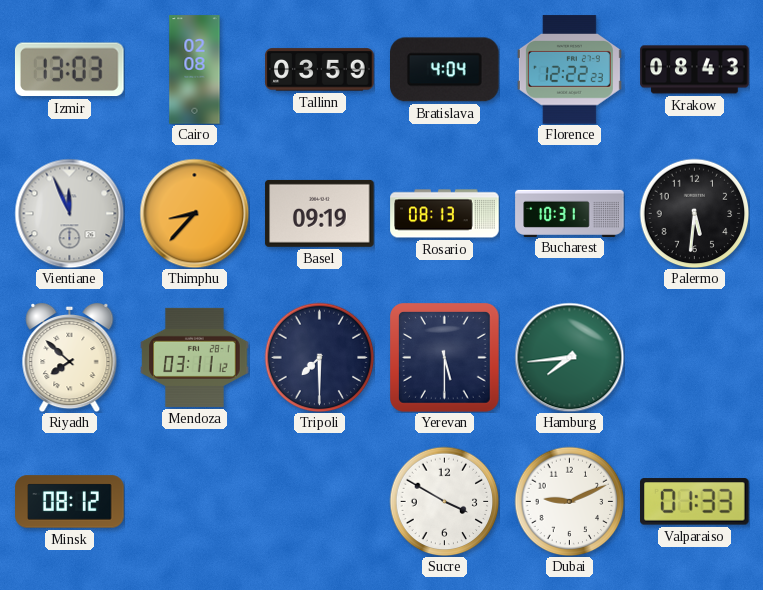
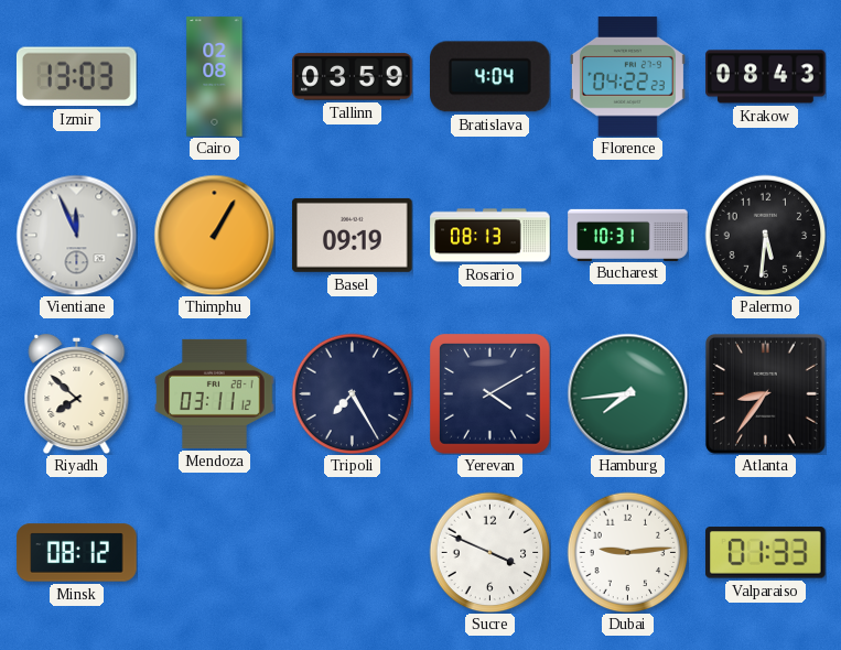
Florence: 12:22 -> 04:22 (627, 77)
Thimphu: 8:37 -> 1:05 (214, 235)
Tripoli: 7:30 -> 7:25 (352, 393)
Yerevan: 5:30 -> 4:10 (490, 394)
Atlanta: none -> 8:36 (765, 393)
Sucre: 3:50 -> 3:49 (489, 552)
Dubai: 9:11 -> 9:14 (627, 552)
